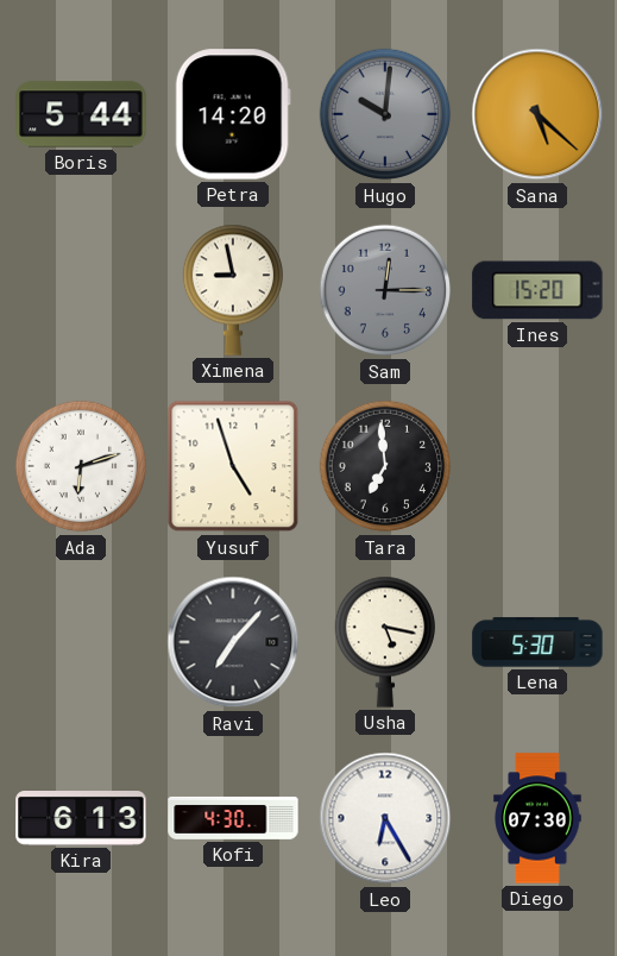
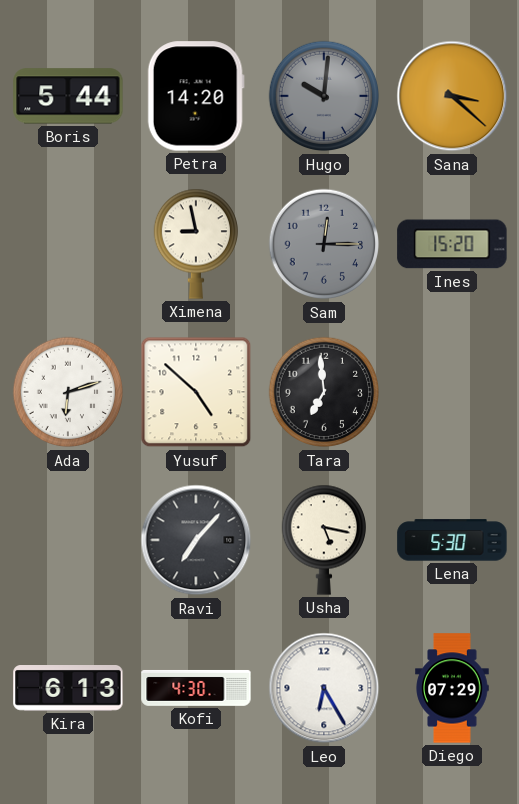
Sana: 5:22 -> 3:22 (452, 96)
Yusuf: 4:57 -> 4:52 (196, 392)
Diego: 07:30 -> 07:29 (452, 688)
